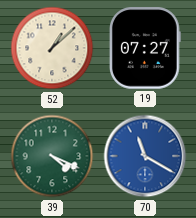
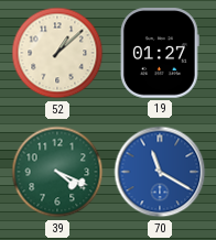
19: 07:27 -> 01:27 (160, 53)
